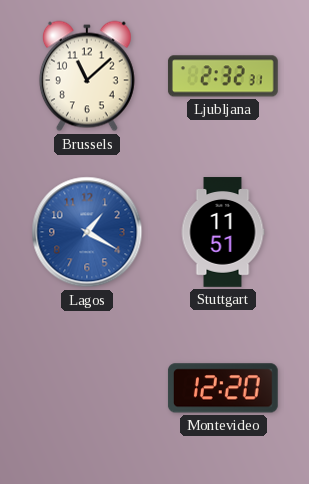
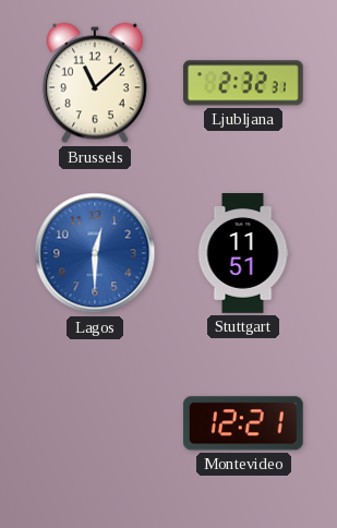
Lagos: 1:20 -> 12:30 (95, 253)
Montevideo: 12:20 -> 12:21 (243, 423)
